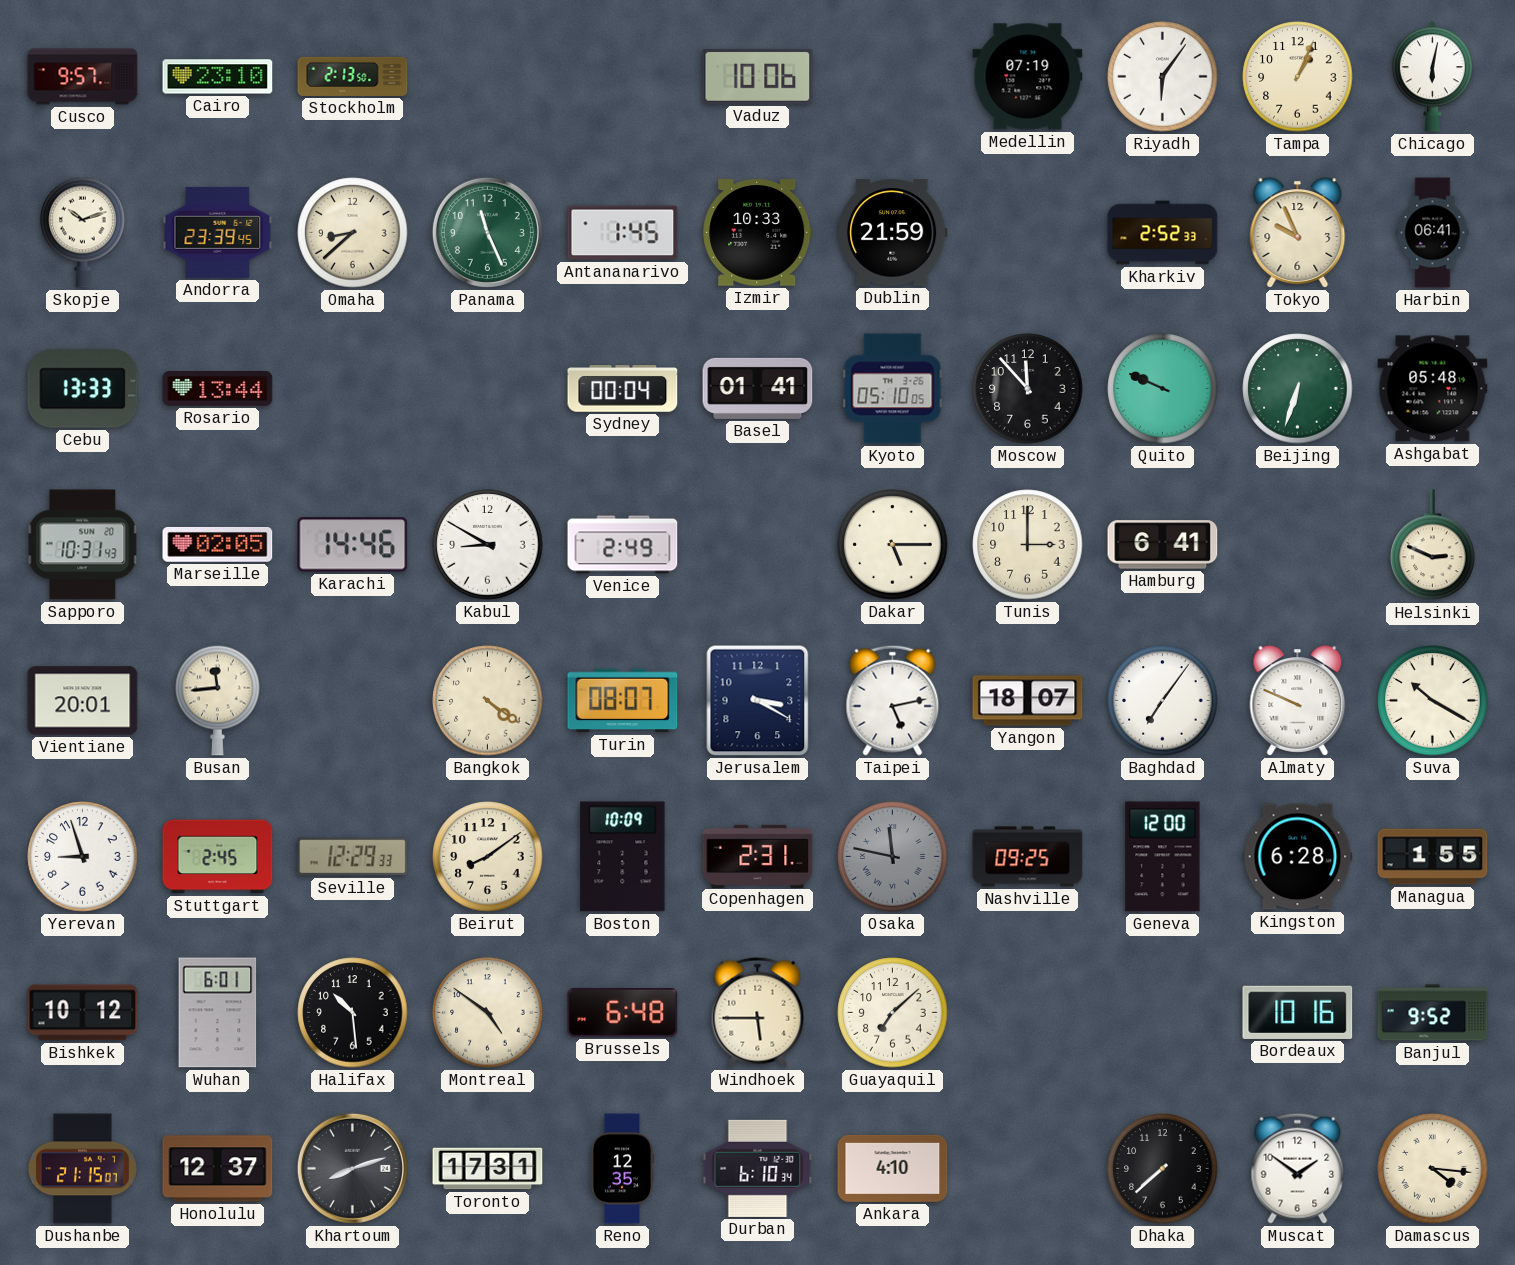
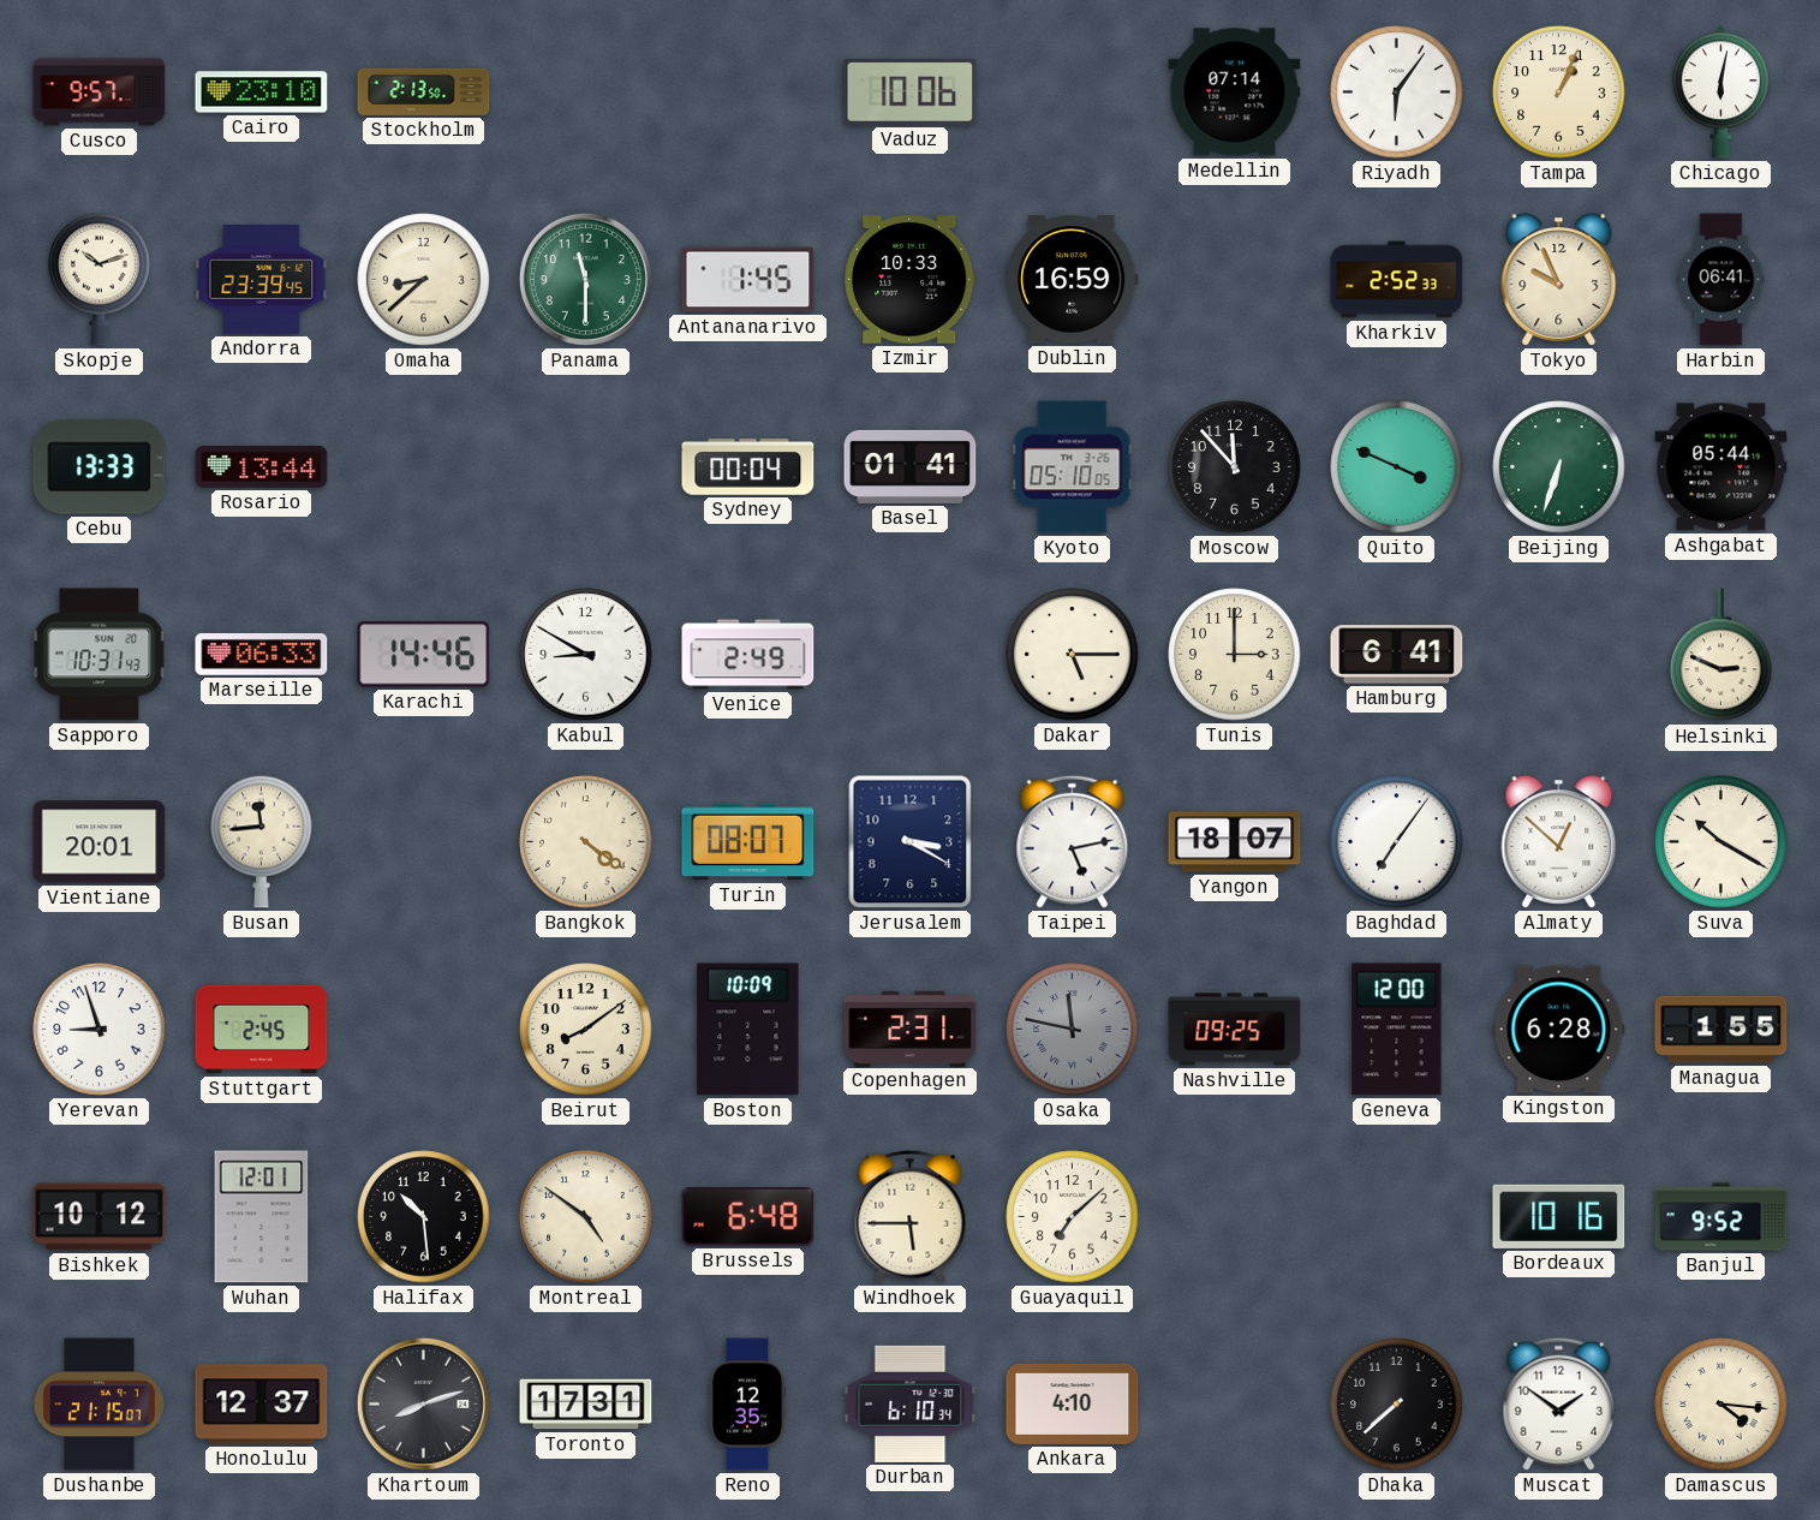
Medellin: 07:19 -> 07:14 (1235, 93)
Panama: 11:26 -> 11:30 (585, 279)
Dublin: 21:59 -> 16:59 (1073, 280)
Quito: 9:49 -> 3:49 (1397, 467)
Ashgabat: 05:48 -> 05:44 (1721, 467)
Marseille: 02:05 -> 06:33 (262, 654)
Almaty: 9:49 -> 12:52 (1559, 842)
Seville: 12:29 -> none (353, 857)
Wuhan: 6:01 -> 12:01 (262, 1217)
